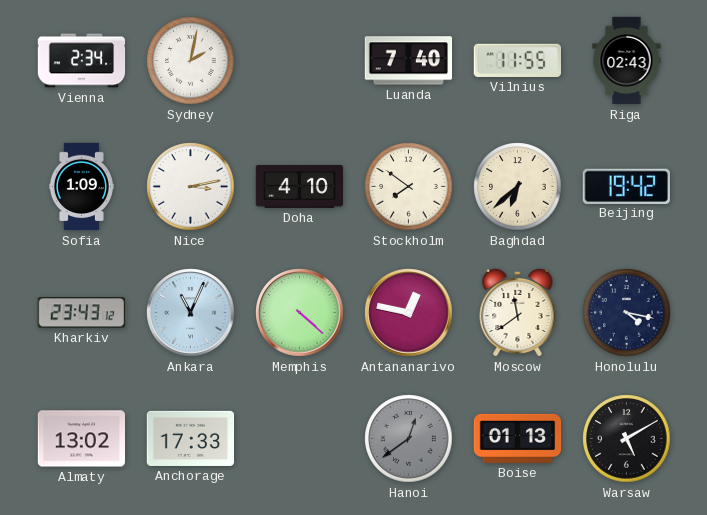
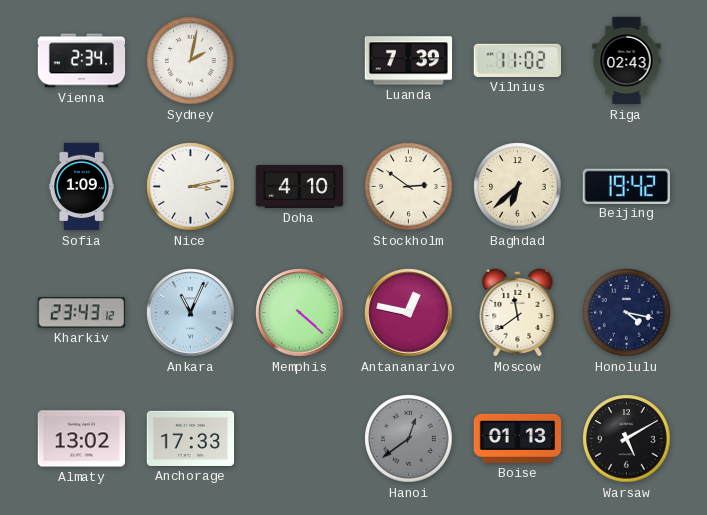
Luanda: 7:40 -> 7:39 (409, 61)
Vilnius: 11:55 -> 11:02 (517, 60)
Stockholm: 7:51 -> 2:51 (409, 187)
